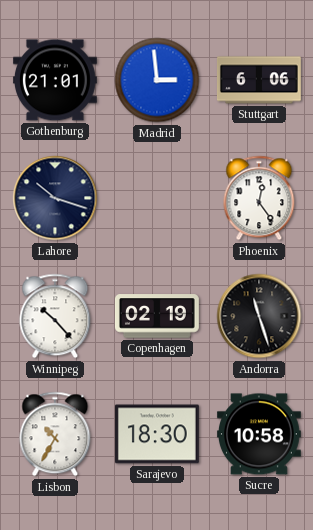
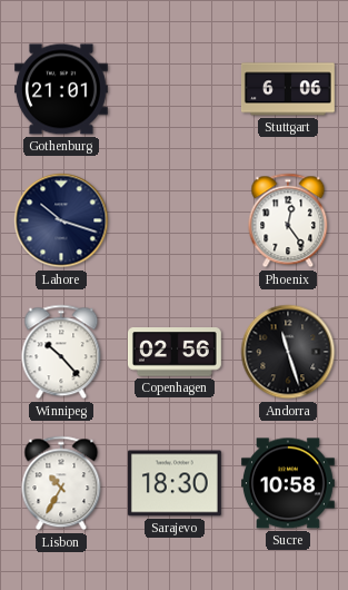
Madrid: 2:59 -> none (157, 80)
Copenhagen: 02:19 -> 02:56 (175, 352)
